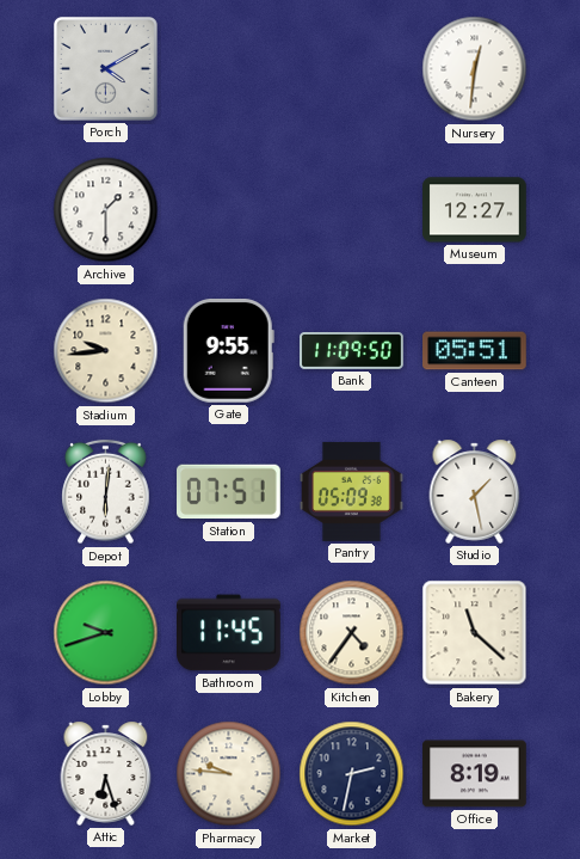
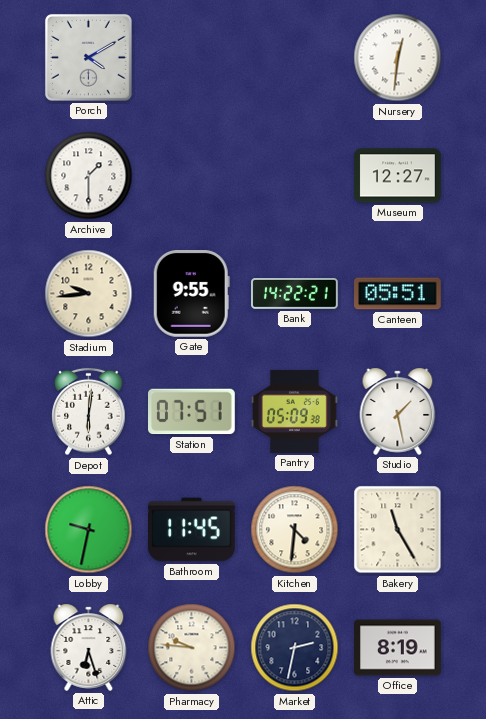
Bank: 11:09 -> 14:22 (295, 294)
Lobby: 9:42 -> 9:32 (89, 530)
Kitchen: 4:36 -> 4:31 (295, 530)
Bakery: 11:22 -> 11:25 (398, 530)
